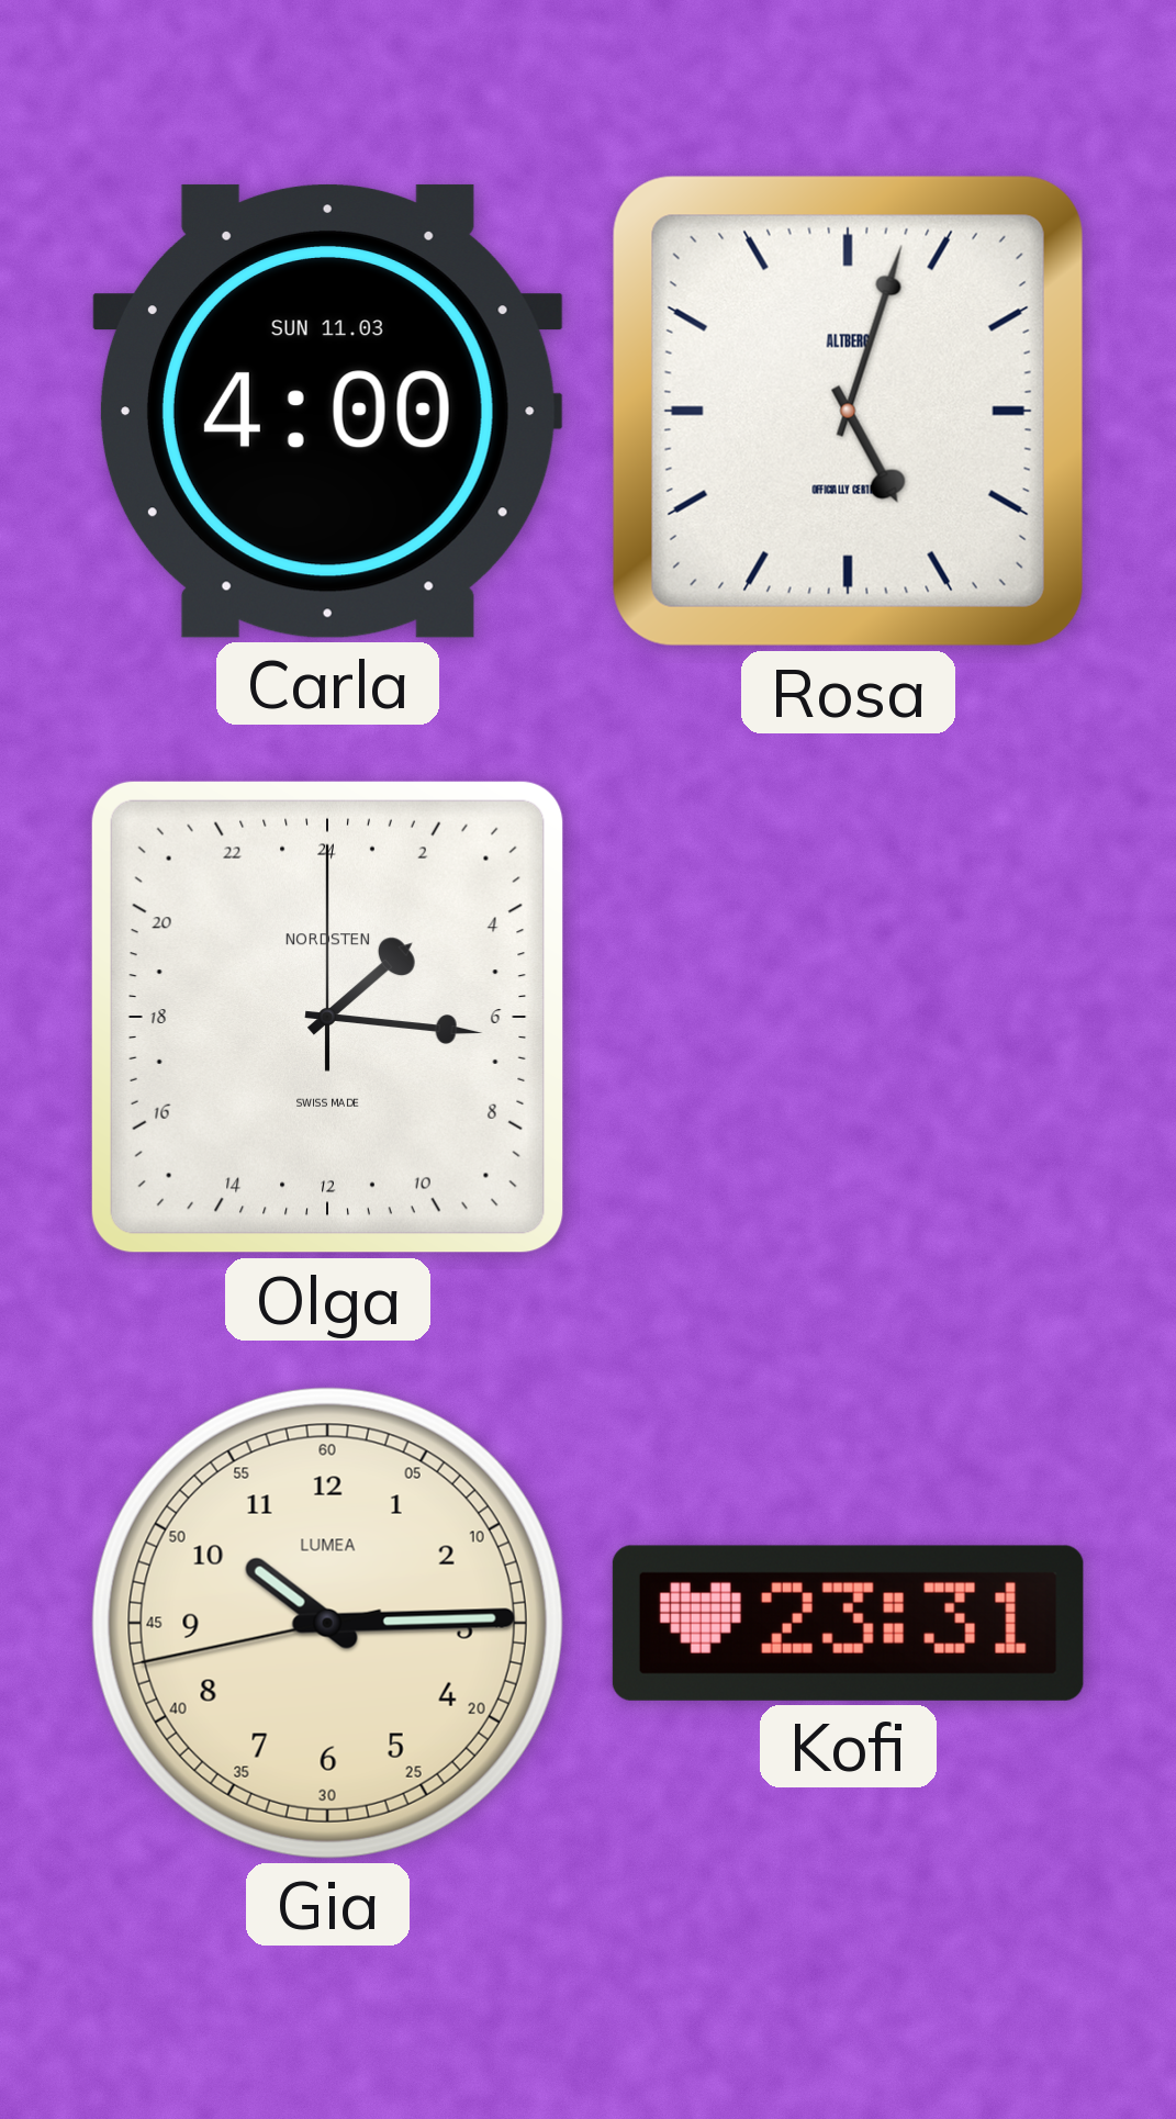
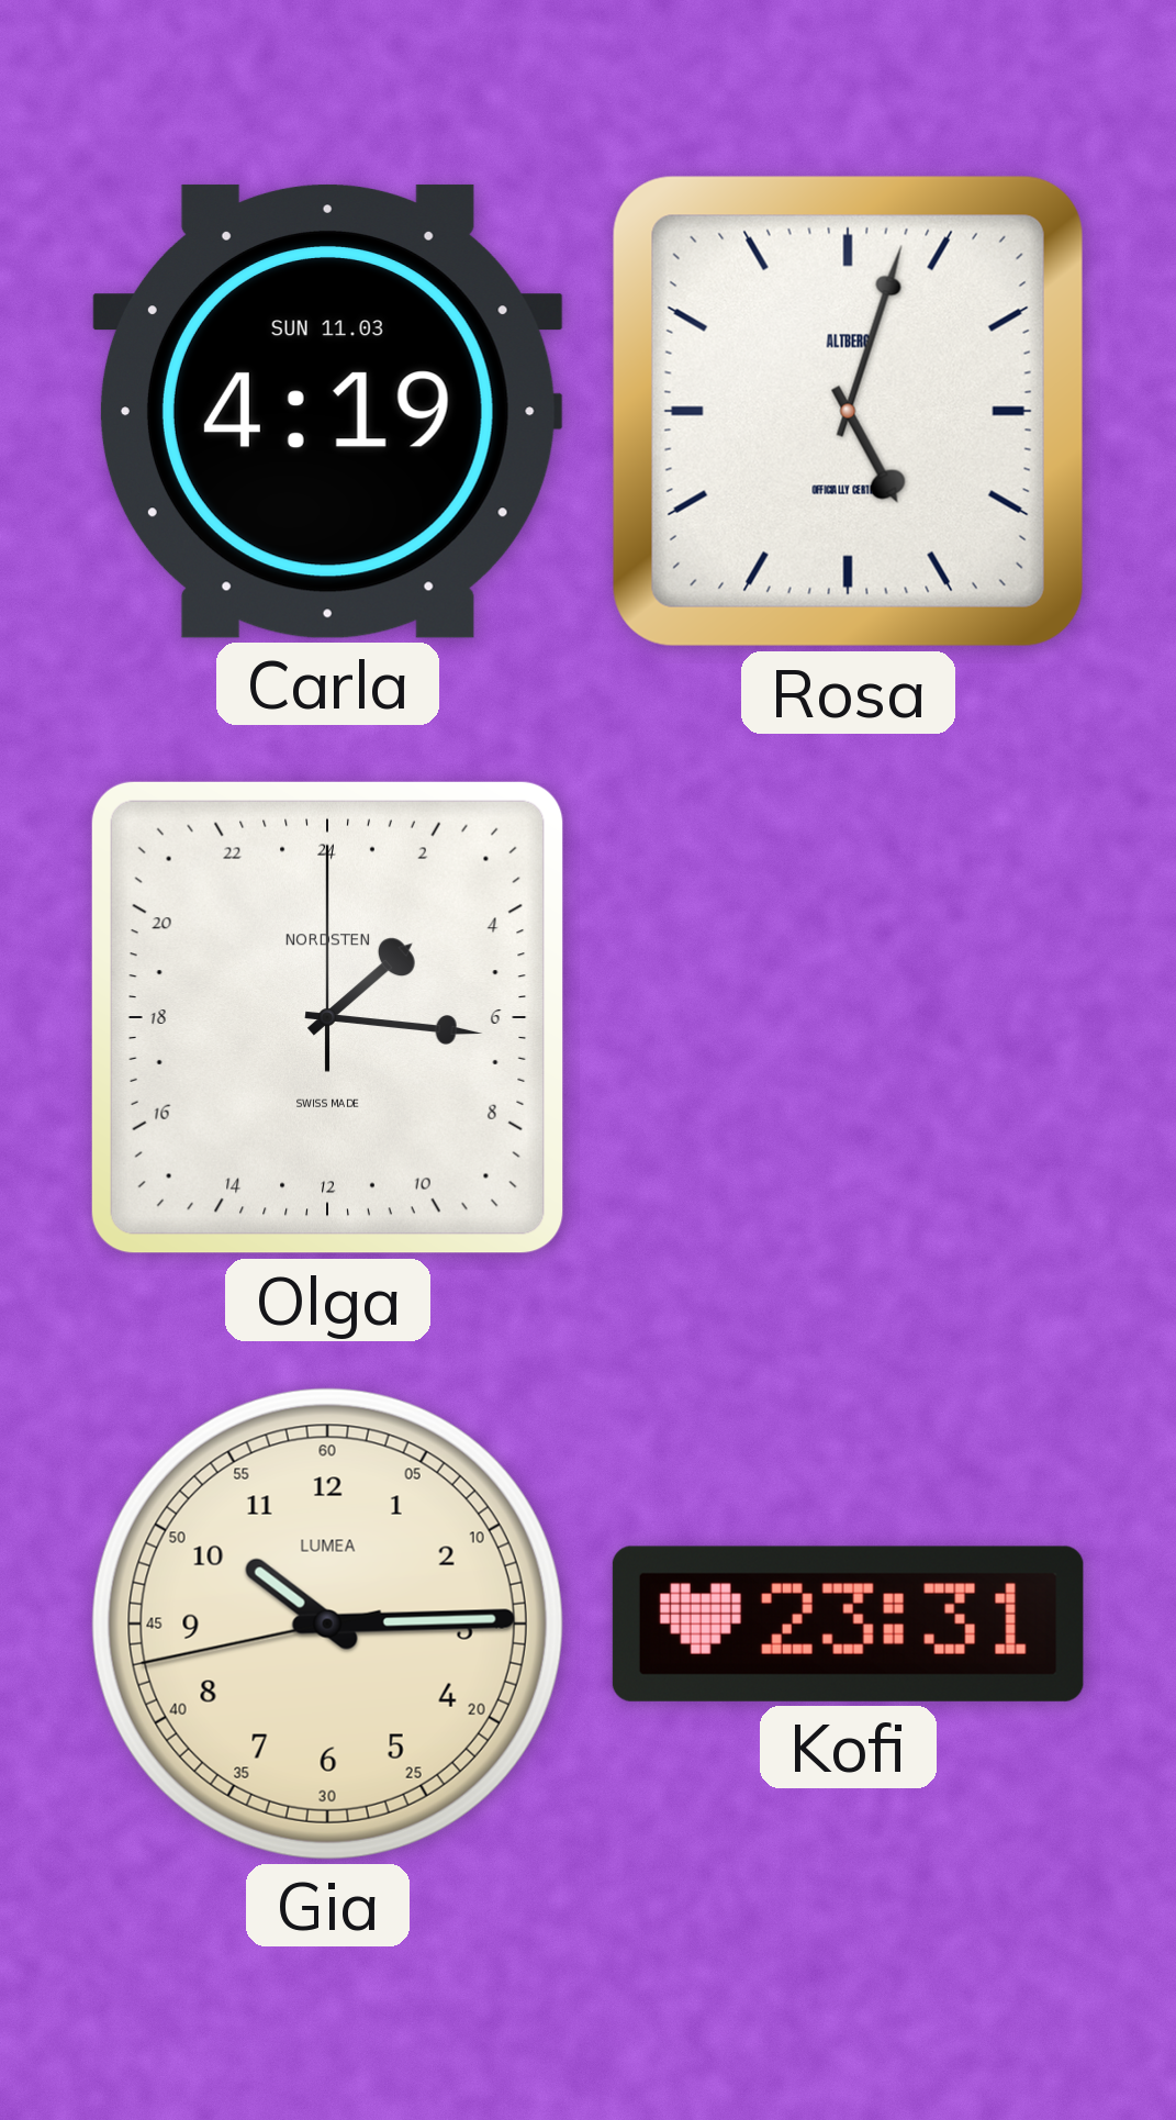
Carla: 4:00 -> 4:19 (327, 411)
